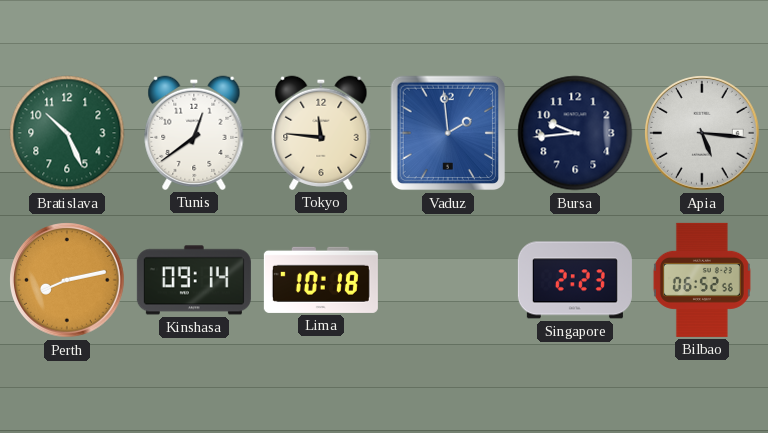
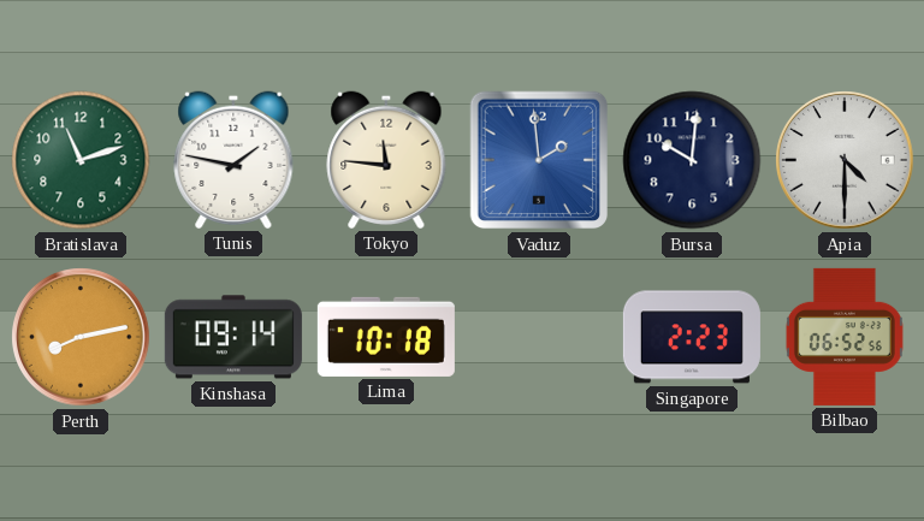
Bratislava: 10:26 -> 11:12 (81, 160)
Tunis: 12:39 -> 1:47 (233, 160)
Bursa: 9:44 -> 10:01 (692, 160)
Apia: 5:16 -> 4:30 (845, 160)
